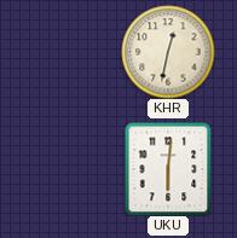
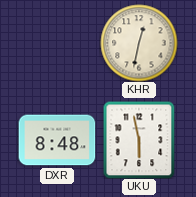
DXR: none -> 8:48 (57, 140)
UKU: 6:01 -> 5:58 (139, 140)
